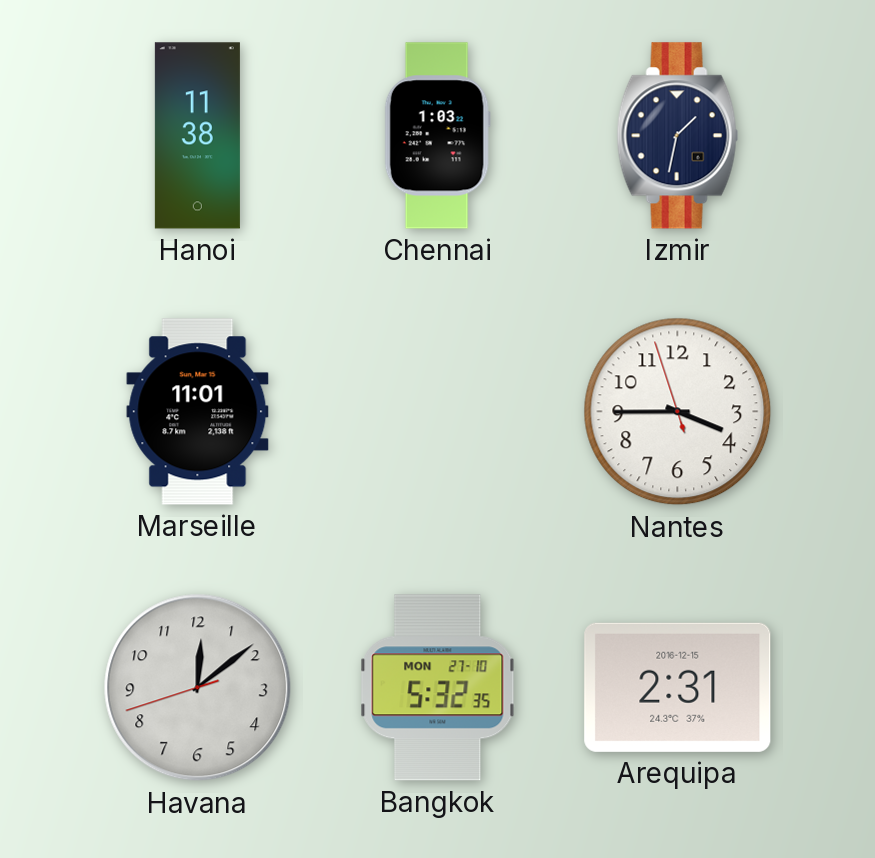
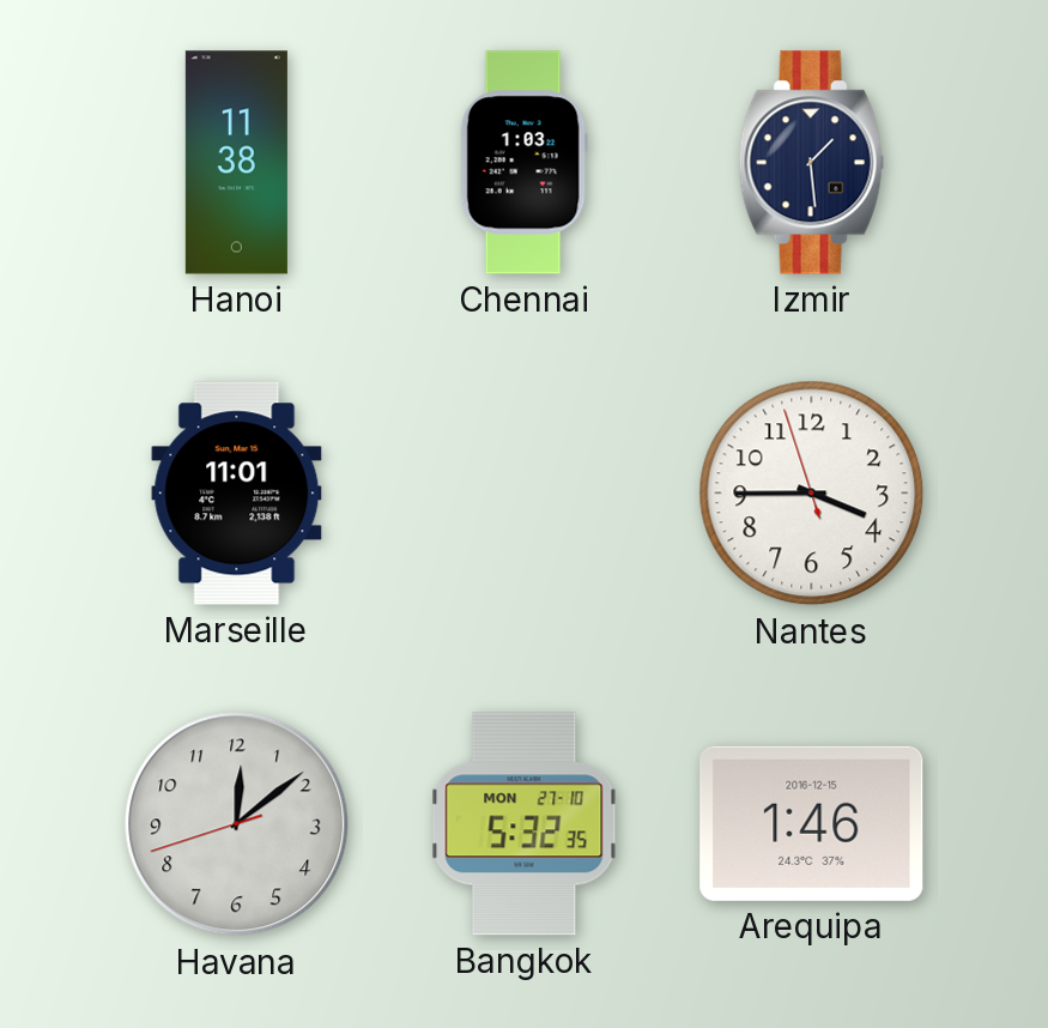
Izmir: 1:32 -> 1:29 (812, 163)
Arequipa: 2:31 -> 1:46 (812, 823)
